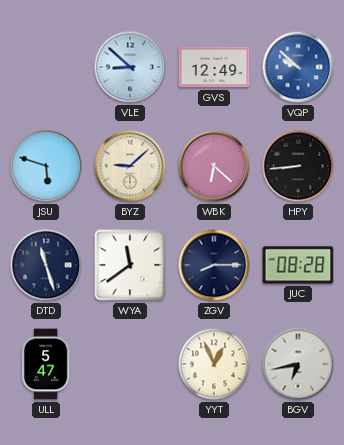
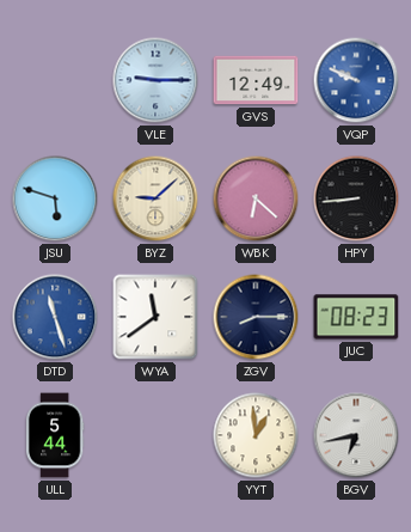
VLE: 8:52 -> 9:15 (155, 80)
VQP: 9:52 -> 9:49 (356, 80)
DTD dial: navy -> blue (55, 317)
JUC: 08:28 -> 08:23 (356, 317)
ULL: 5:47 -> 5:44 (55, 435)
YYT: 12:56 -> 12:59 (256, 435)
